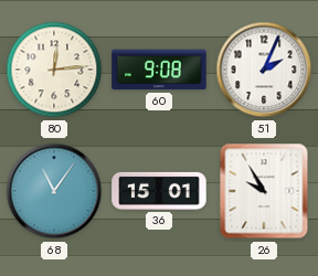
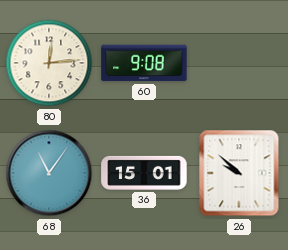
51: 2:04 -> none (264, 70)
26: 9:55 -> 9:52 (239, 173)
